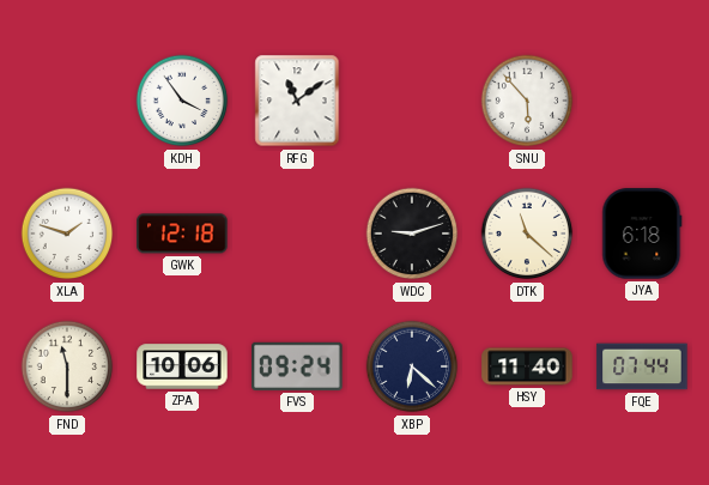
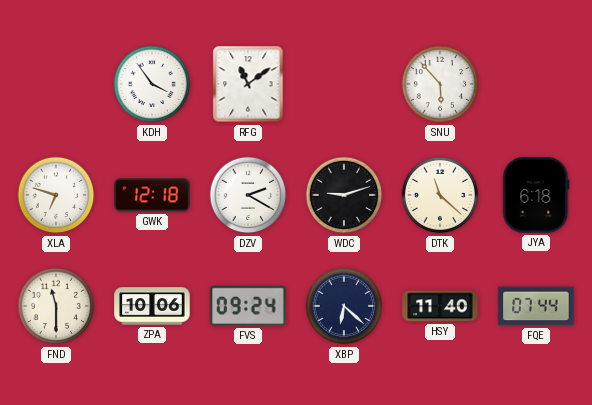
XLA: 1:48 -> 6:48 (56, 195)
DZV: none -> 2:20 (248, 195)
